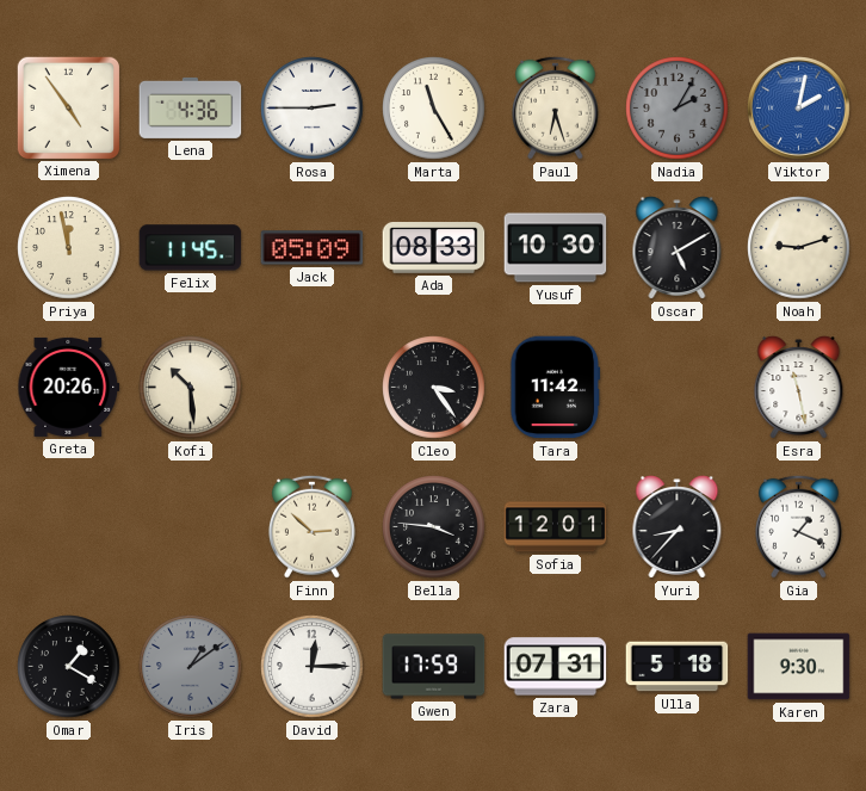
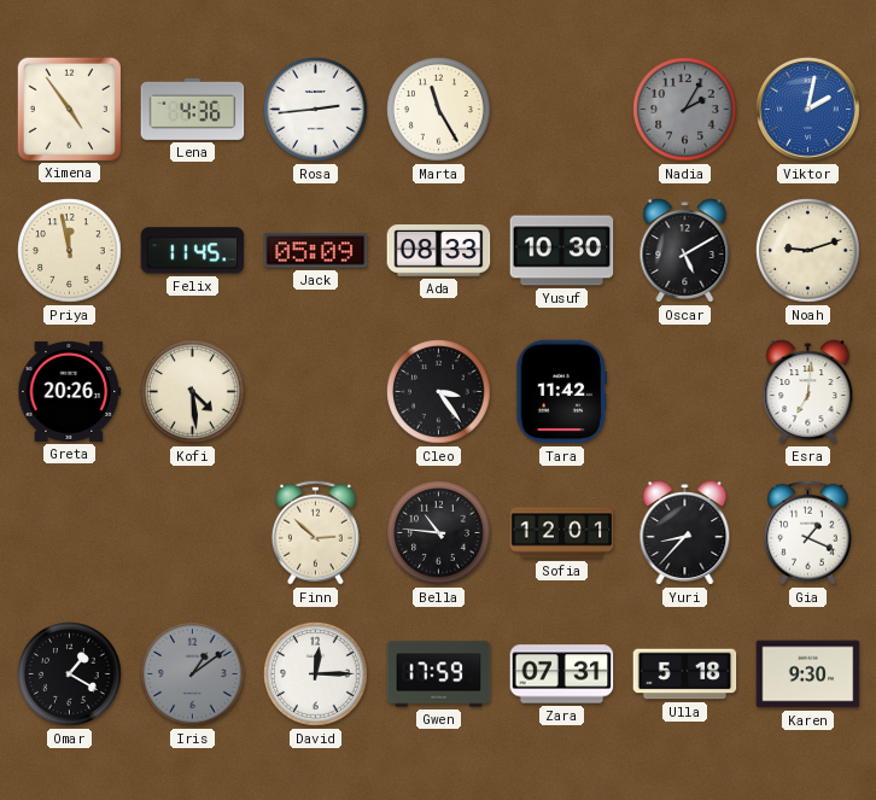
Rosa: 2:45 -> 2:44 (316, 110)
Paul: 6:27 -> none (555, 107)
Kofi: 10:29 -> 4:29 (193, 392)
Esra: 11:28 -> 7:01 (808, 392)
Bella: 3:46 -> 10:46 (439, 533)
